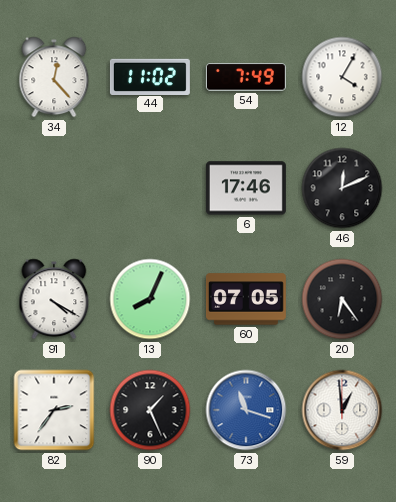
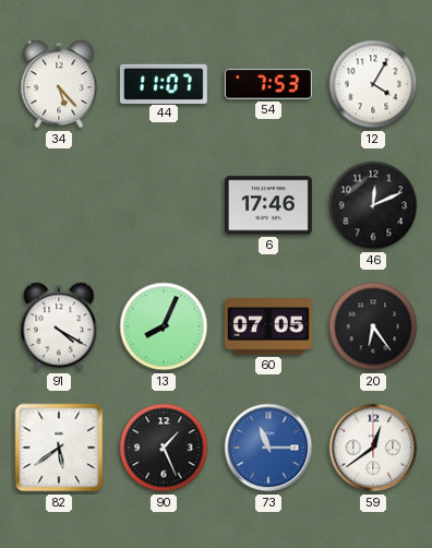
34: 12:23 -> 5:23 (59, 84)
44: 11:02 -> 11:07 (164, 83)
54: 7:49 -> 7:53 (268, 84)
82: 2:36 -> 5:39 (59, 448)
73: 11:18 -> 11:15 (268, 448)
59: 12:59 -> 12:39 (373, 448)
